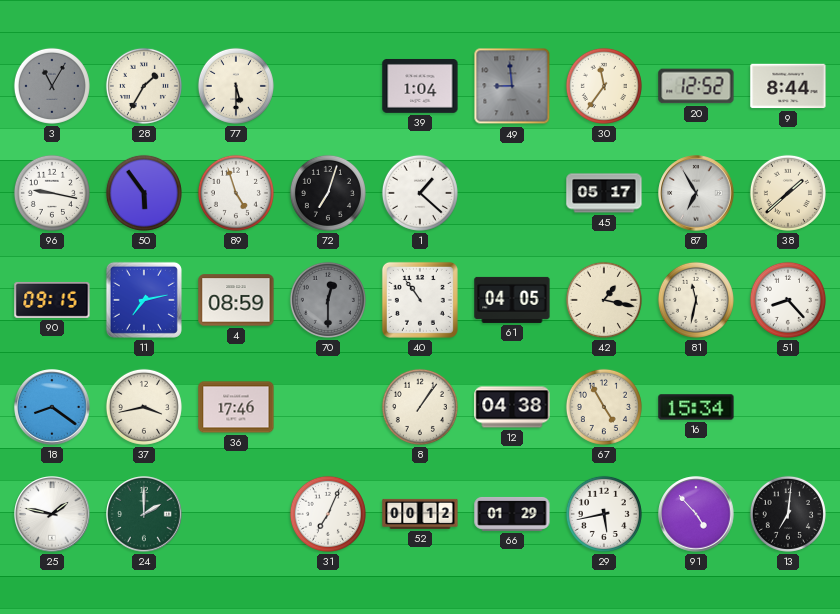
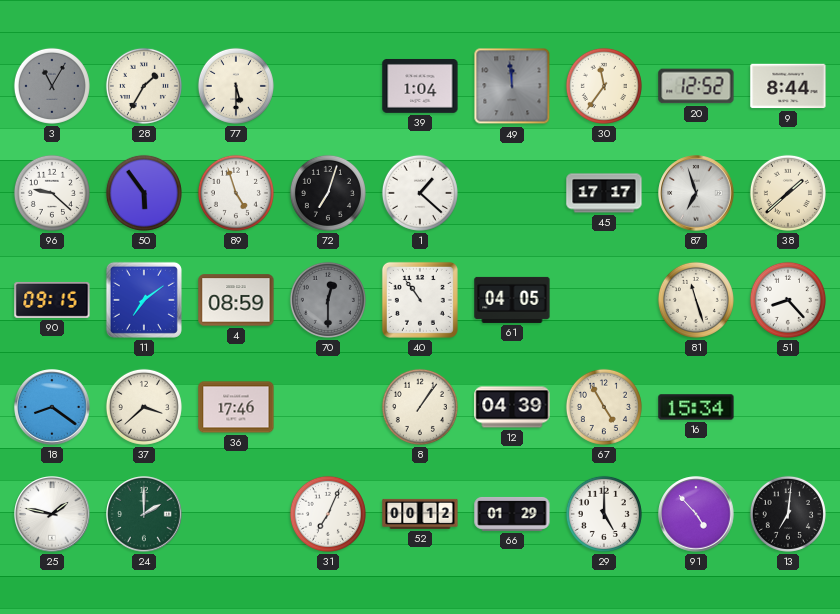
49: 8:59 -> 11:59 (512, 86)
96: 9:17 -> 9:22 (52, 193)
45: 05:17 -> 17:17 (604, 193)
87: 6:55 -> 6:57 (696, 193)
11: 7:13 -> 7:09 (144, 300)
42: 1:17 -> none (604, 300)
81: 11:32 -> 11:27 (696, 300)
37: 3:43 -> 3:38 (144, 407)
12: 04:38 -> 04:39 (512, 407)
29: 5:43 -> 5:00 (604, 514)
